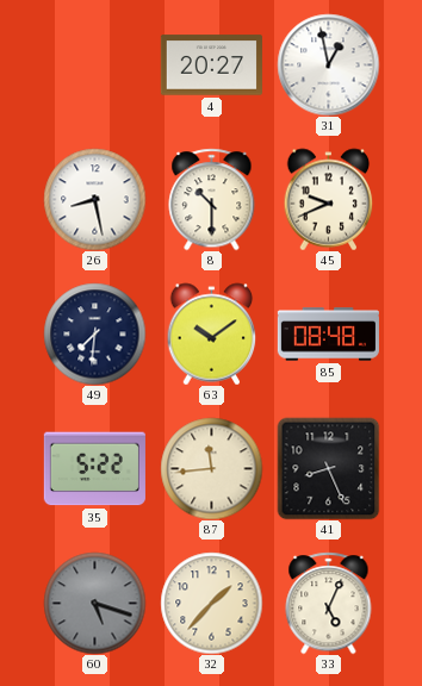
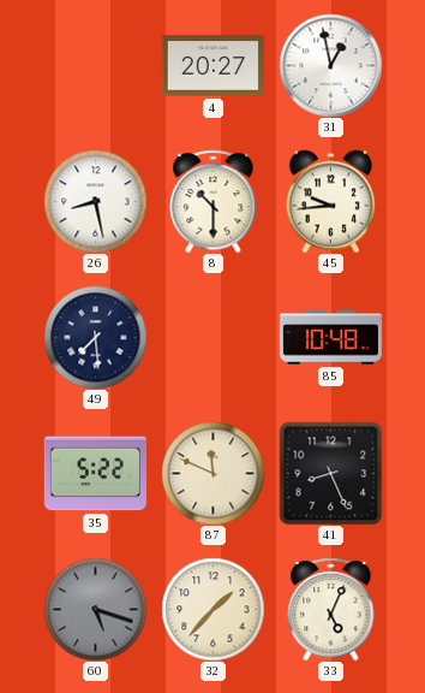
45: 9:41 -> 9:44 (331, 201)
49: 7:31 -> 7:29 (95, 337)
63: 10:09 -> none (212, 333)
85: 08:48 -> 10:48 (330, 338)
87: 11:44 -> 11:49 (212, 473)
